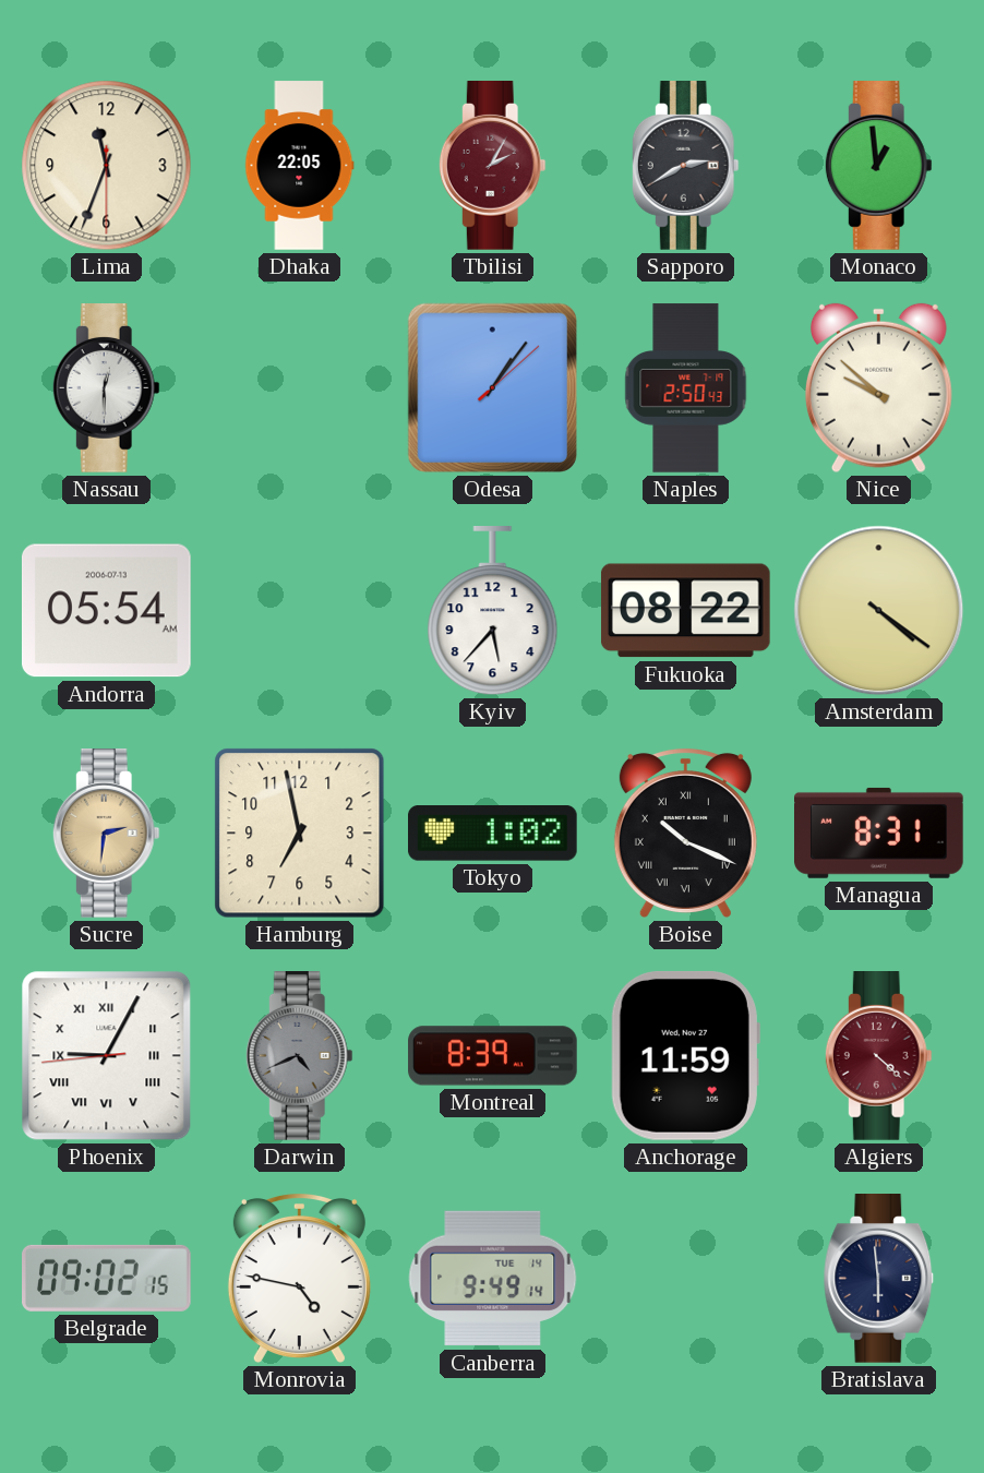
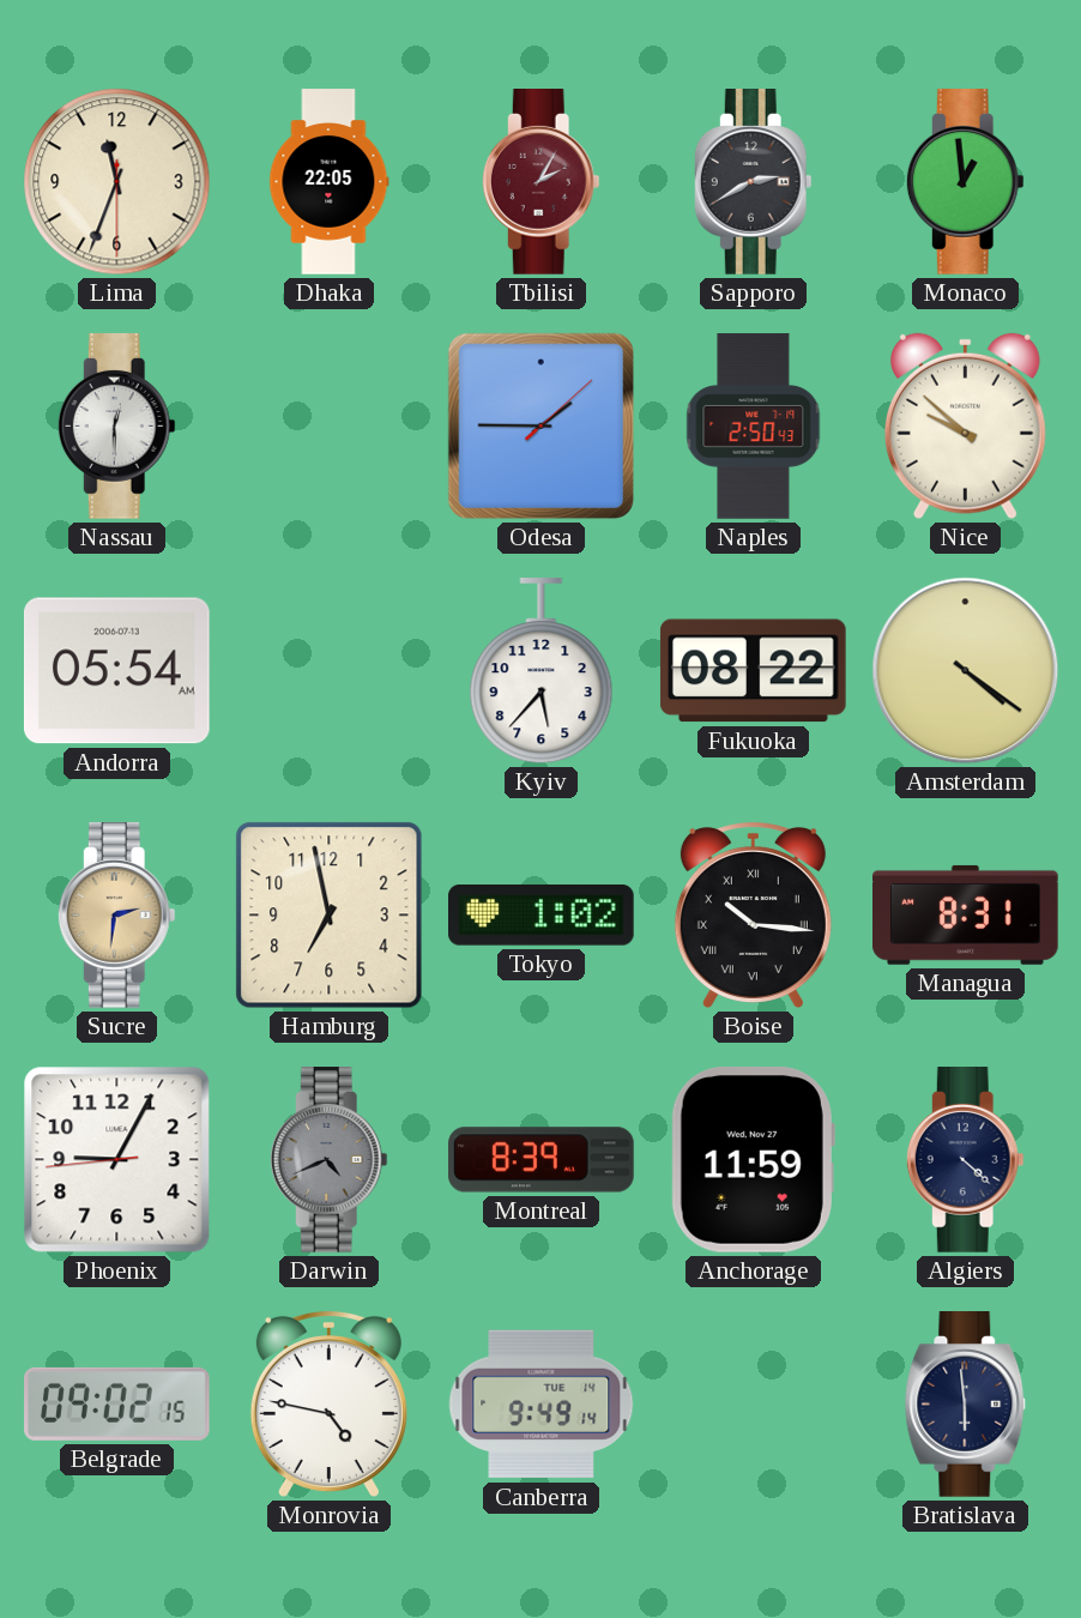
Odesa: 1:06 -> 1:45 (540, 425)
Boise: 10:19 -> 10:16 (753, 914)
Phoenix numerals: Roman -> Arabic (117, 1160)
Algiers dial: burgundy -> navy (965, 1160)
